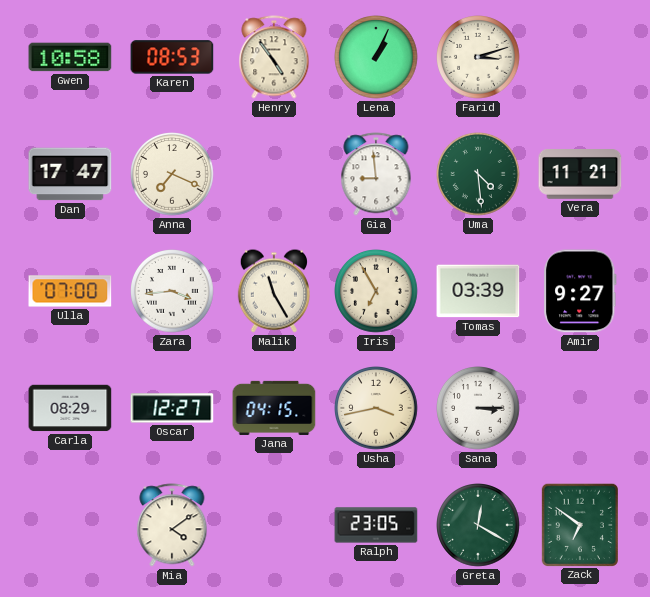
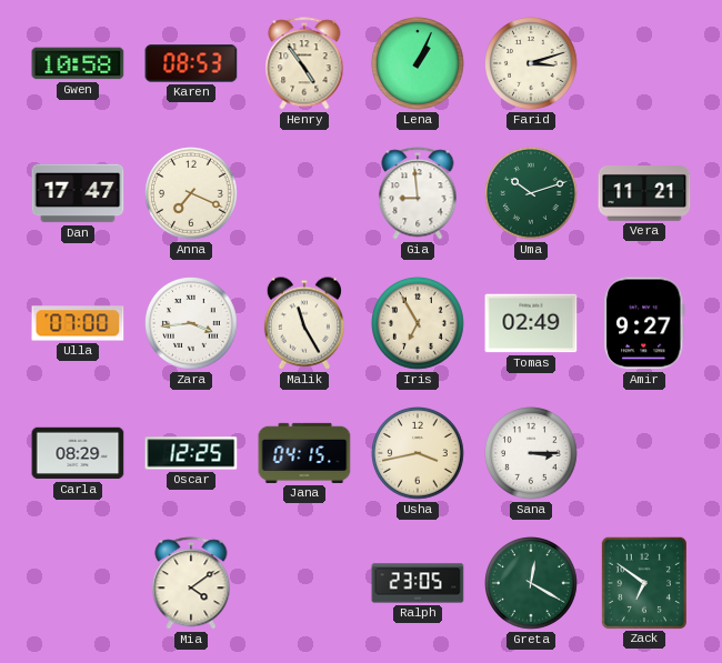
Uma: 4:29 -> 10:12 (532, 194)
Tomas: 03:39 -> 02:49 (531, 323)
Oscar: 12:27 -> 12:25 (191, 453)
